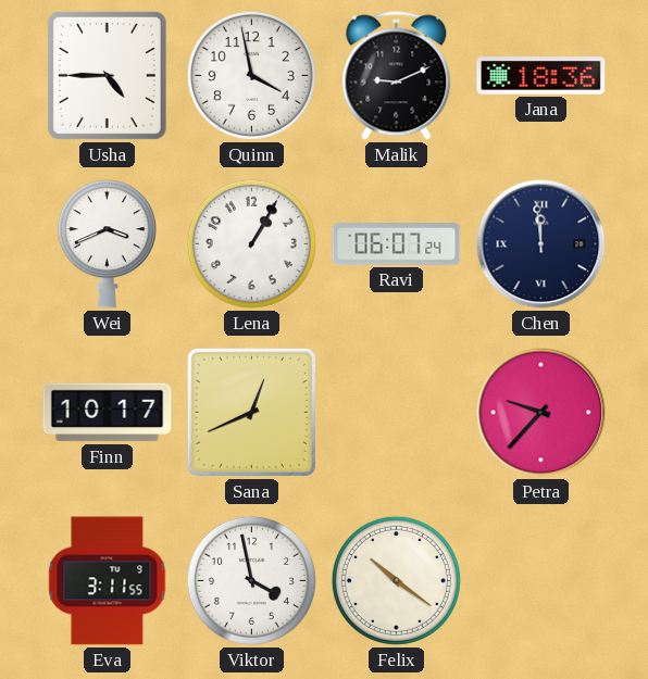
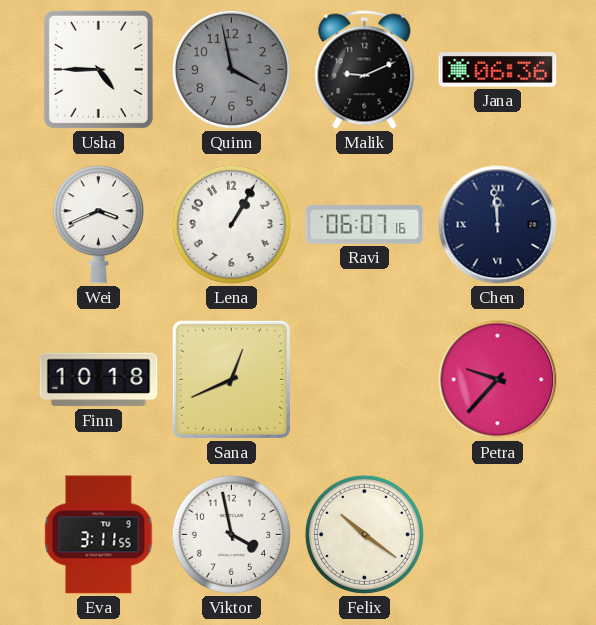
Quinn dial: white -> grey (231, 69)
Jana: 18:36 -> 06:36 (498, 70)
Ravi: 06:07:24 -> 06:07:16 (365, 225)
Finn: 10:17 -> 10:18 (99, 380)
